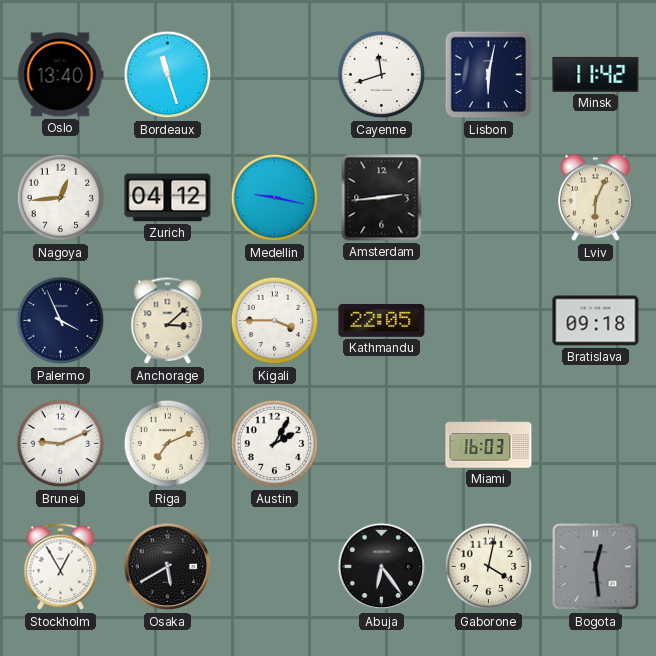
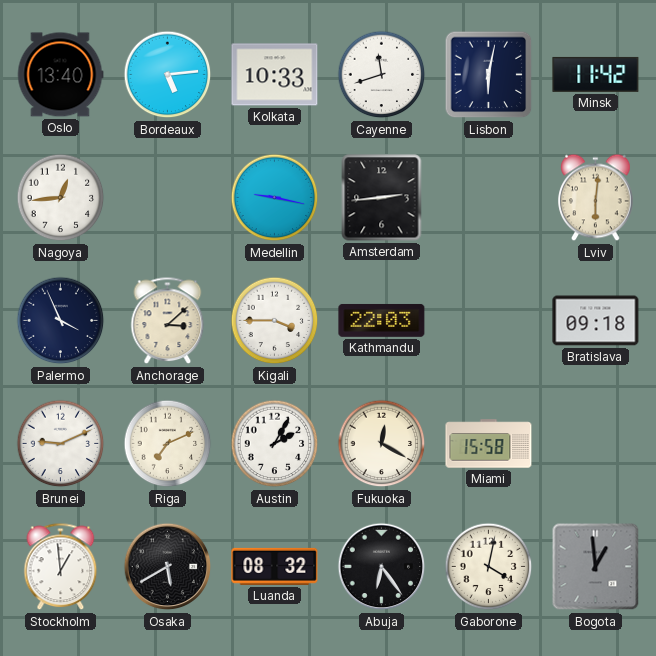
Bordeaux: 11:27 -> 5:14 (168, 75)
Kolkata: none -> 10:33 (275, 75)
Zurich: 04:12 -> none (168, 198)
Lviv: 6:04 -> 6:01 (596, 198)
Kathmandu: 22:05 -> 22:03 (382, 321)
Fukuoka: none -> 12:20 (382, 444)
Miami: 16:03 -> 15:58 (489, 444)
Stockholm: 12:55 -> 12:59 (61, 567)
Luanda: none -> 08:32 (275, 566)
Bogota: 12:29 -> 12:59 (596, 567)
